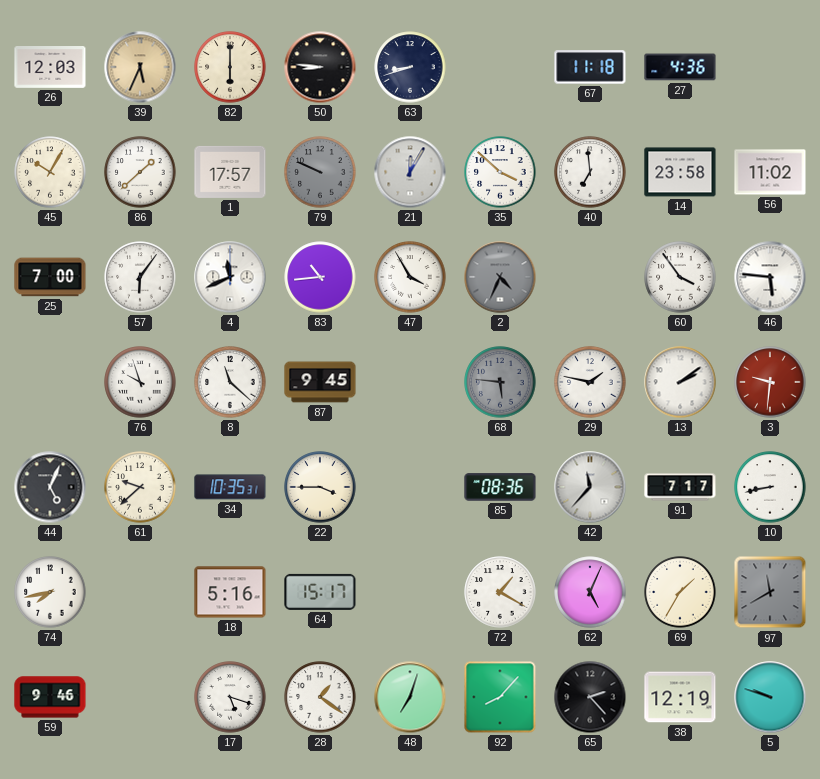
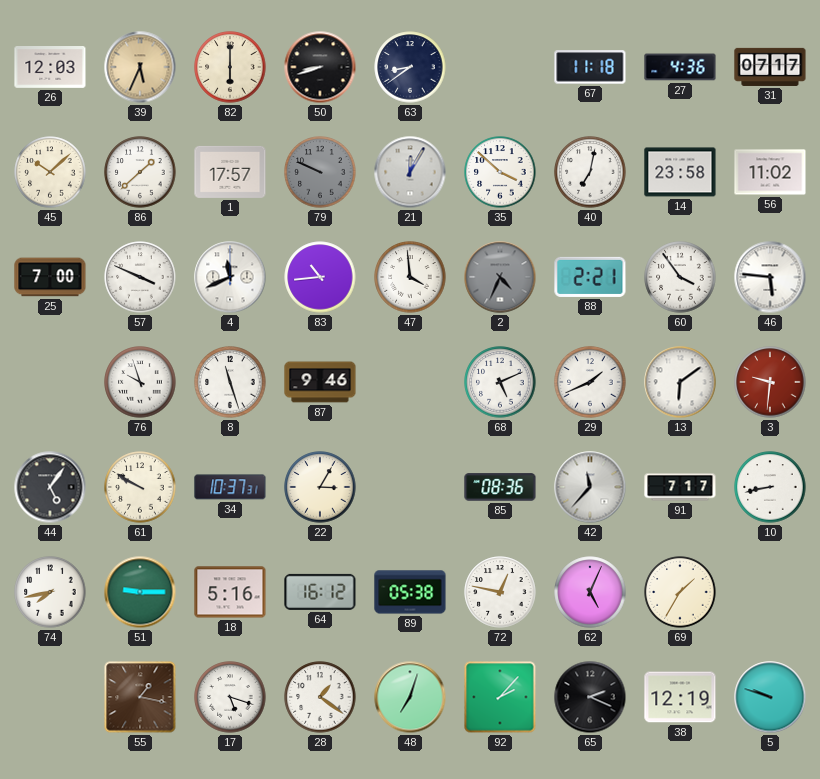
50: 8:46 -> 8:42 (320, 67)
63: 8:42 -> 8:39 (410, 67)
31: none -> 07:17 (770, 67)
45: 10:05 -> 10:08 (50, 172)
40: 6:59 -> 7:02 (590, 172)
57: 6:06 -> 3:49 (140, 277)
47: 3:55 -> 3:59 (410, 277)
88: none -> 2:21 (590, 277)
8: 11:22 -> 11:27 (230, 382)
87: 9:45 -> 9:46 (320, 382)
68: 5:46 -> 5:11 (500, 382)
68 dial: grey -> white (500, 382)
29: 1:47 -> 1:41 (590, 382)
13: 2:09 -> 6:09 (680, 382)
44: 5:04 -> 5:06 (50, 487)
61: 9:38 -> 9:50 (140, 487)
34: 10:35 -> 10:37 (230, 487)
22: 3:45 -> 3:05 (320, 487)
51: none -> 9:15 (140, 592)
64: 15:17 -> 16:12 (320, 592)
89: none -> 05:38 (410, 592)
72: 1:20 -> 12:47 (500, 592)
97: 11:40 -> none (770, 592)
59: 9:46 -> none (50, 697)
55: none -> 1:17 (140, 697)
92: 8:07 -> 2:07 (500, 697)
65: 2:23 -> 2:19 (590, 697)
